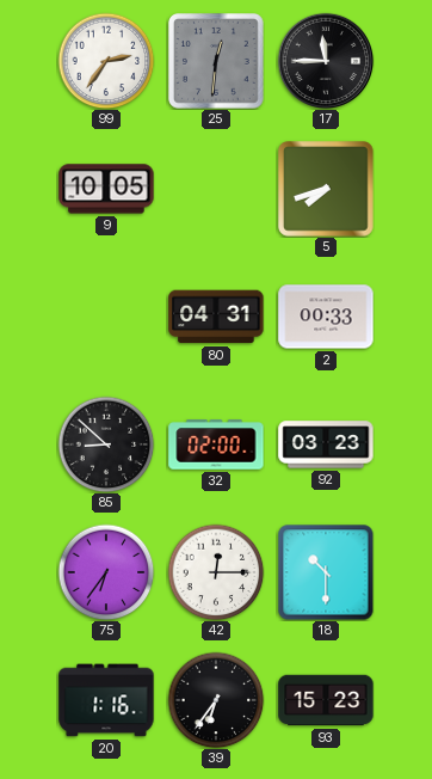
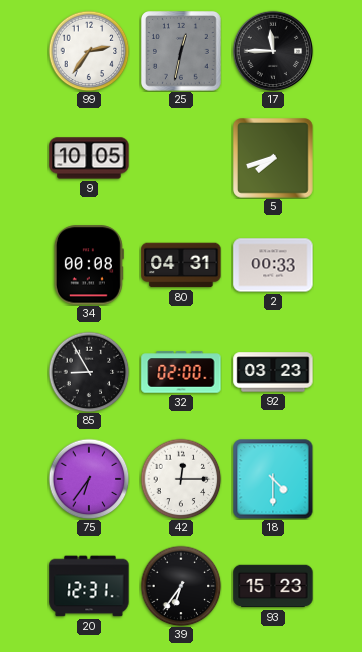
25: 12:31 -> 12:32 (181, 51)
34: none -> 00:08 (89, 265)
85: 8:52 -> 8:55 (89, 372)
18: 10:30 -> 4:30 (273, 479)
20: 1:16 -> 12:31 (89, 586)
